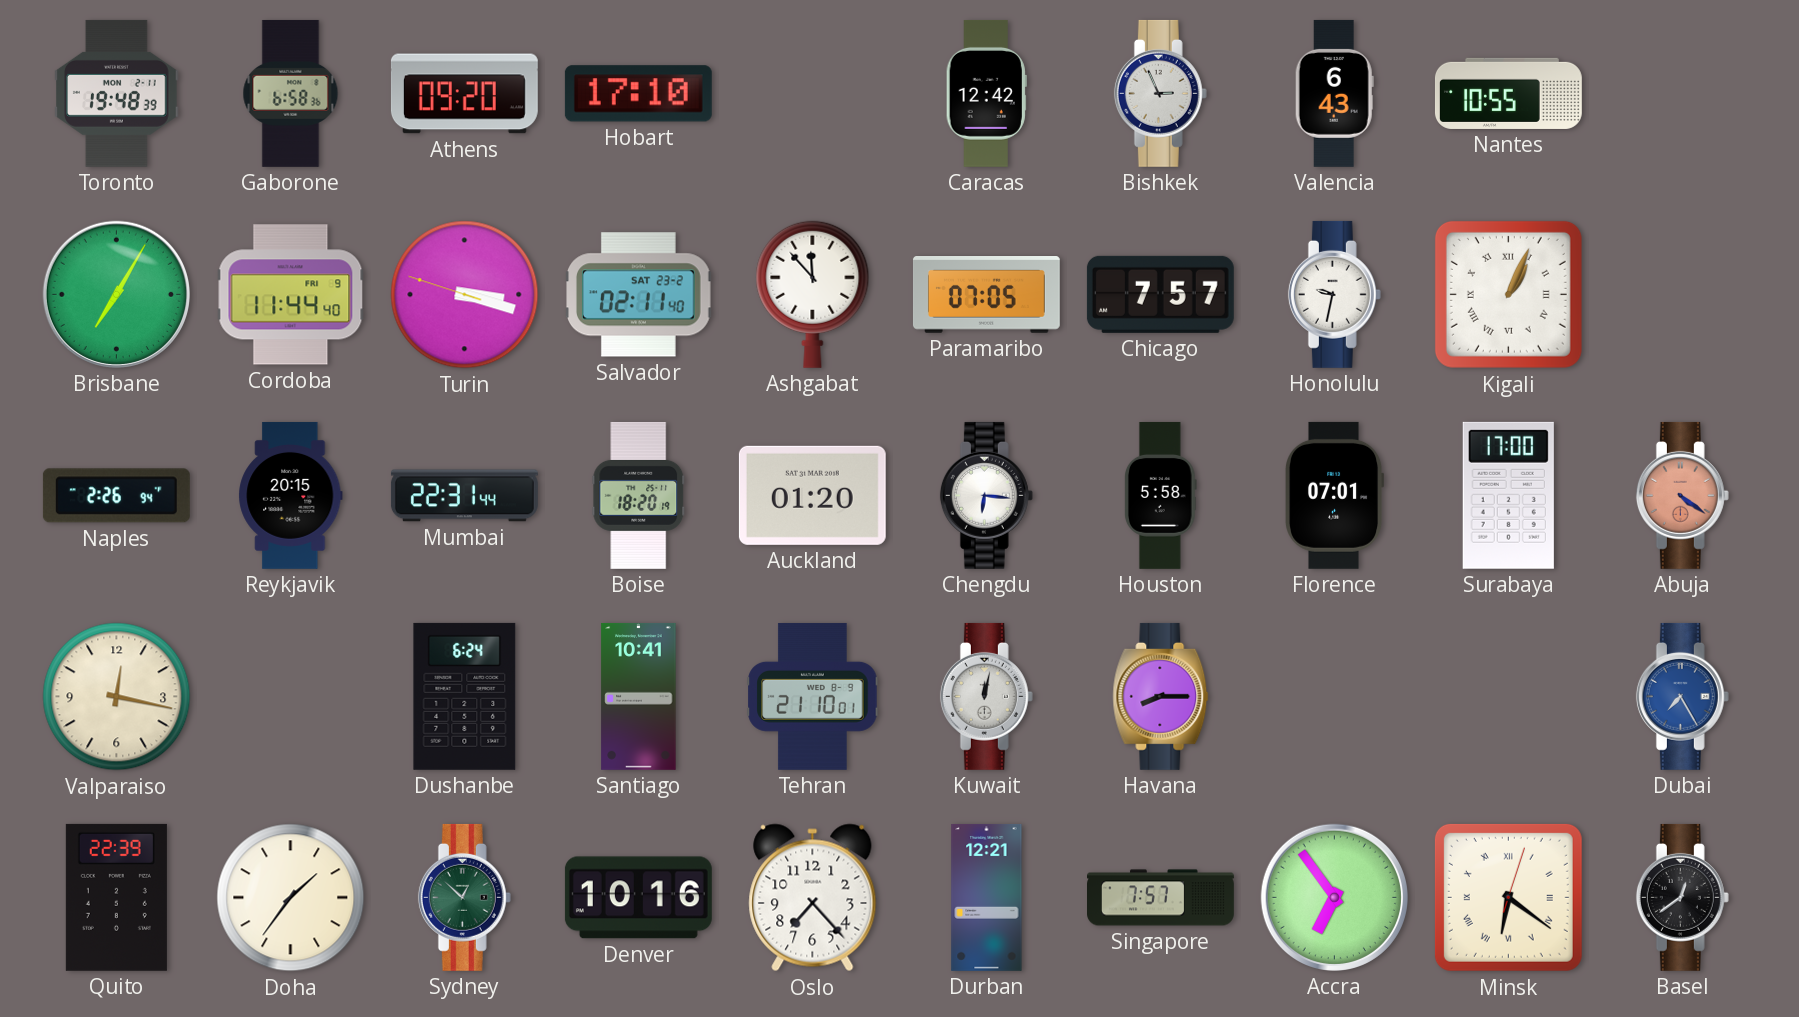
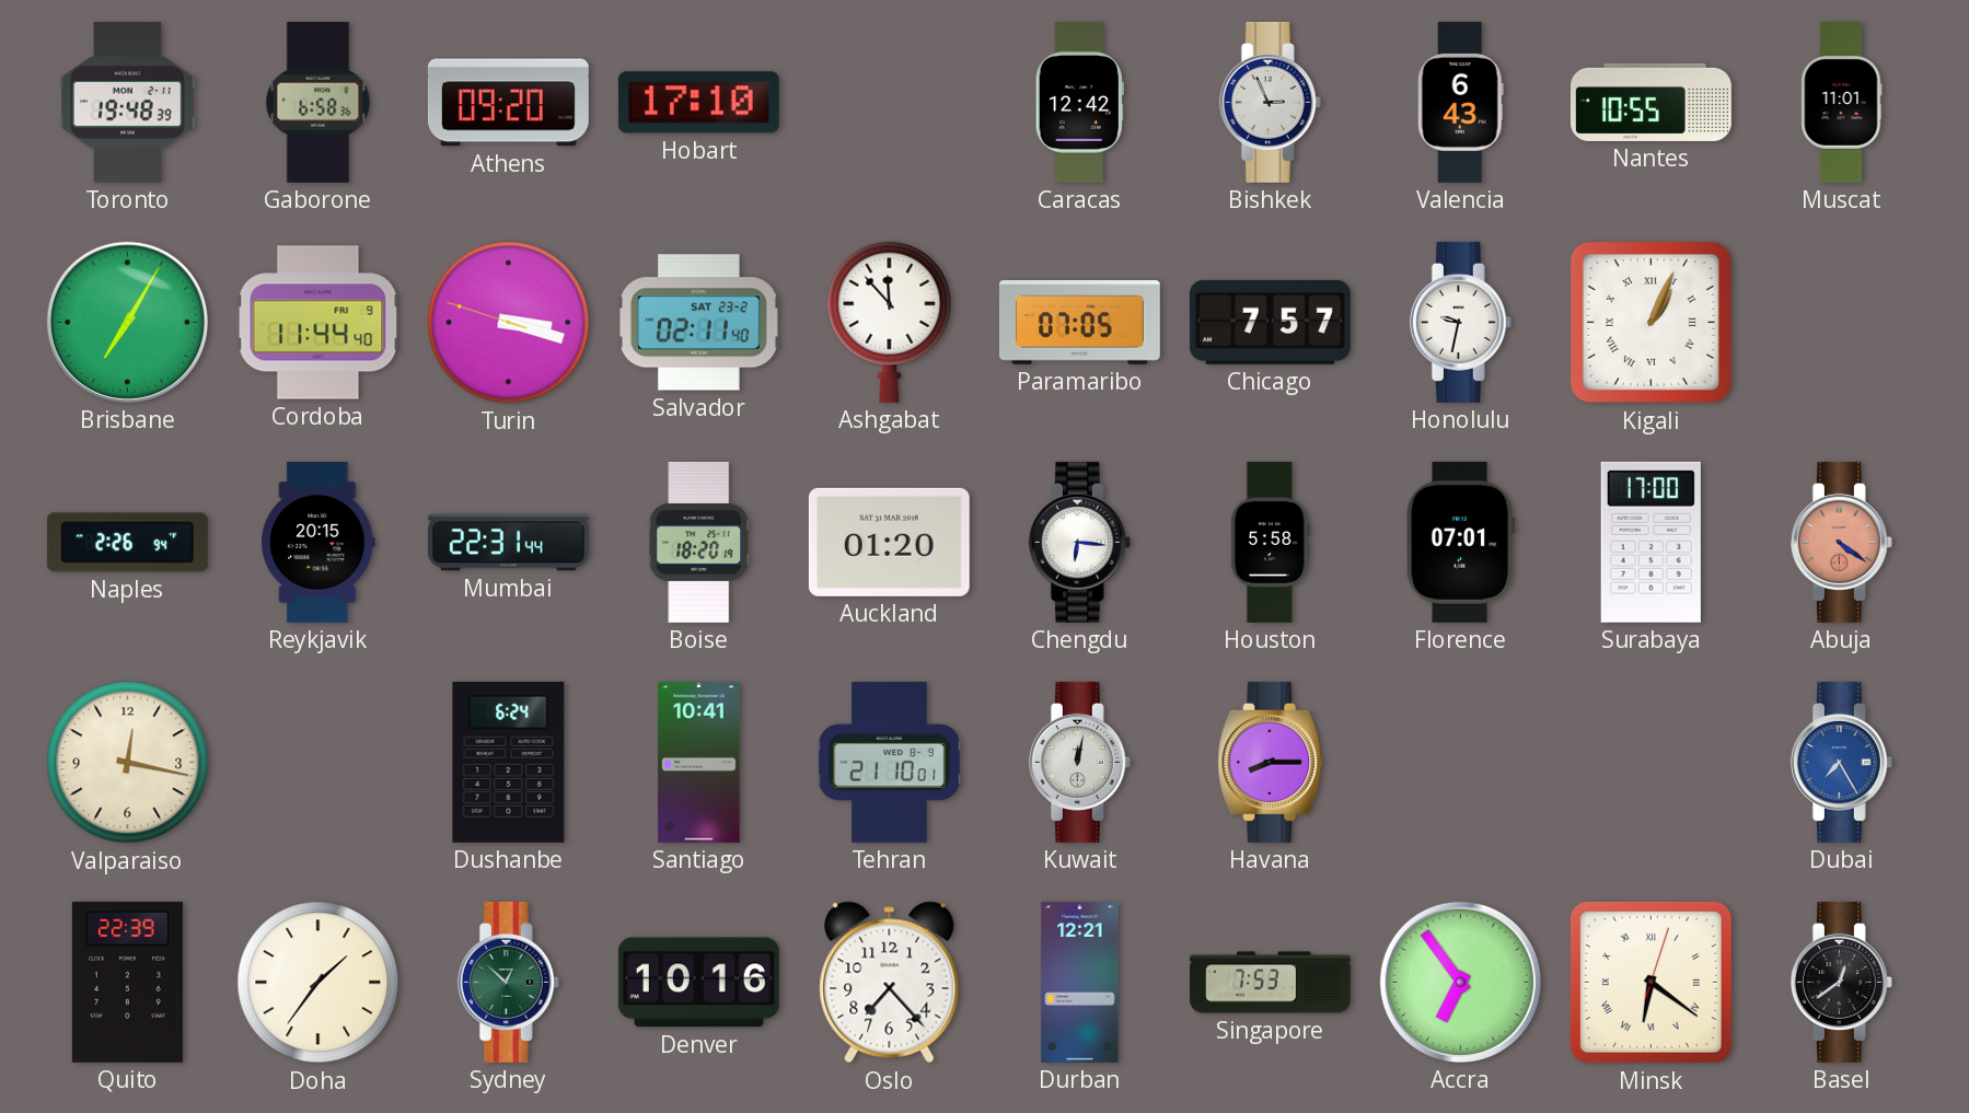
Muscat: none -> 11:01 (1842, 102)
Singapore: 7:57 -> 7:53 (1271, 983)
